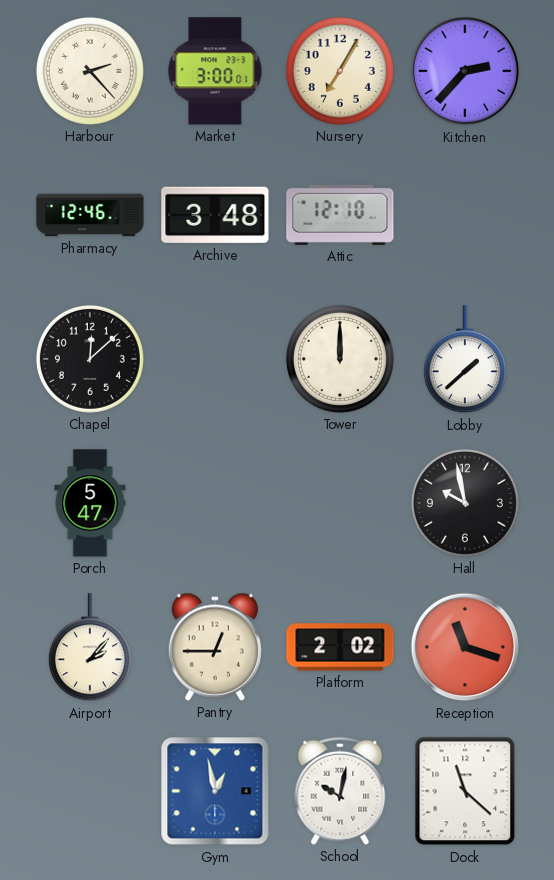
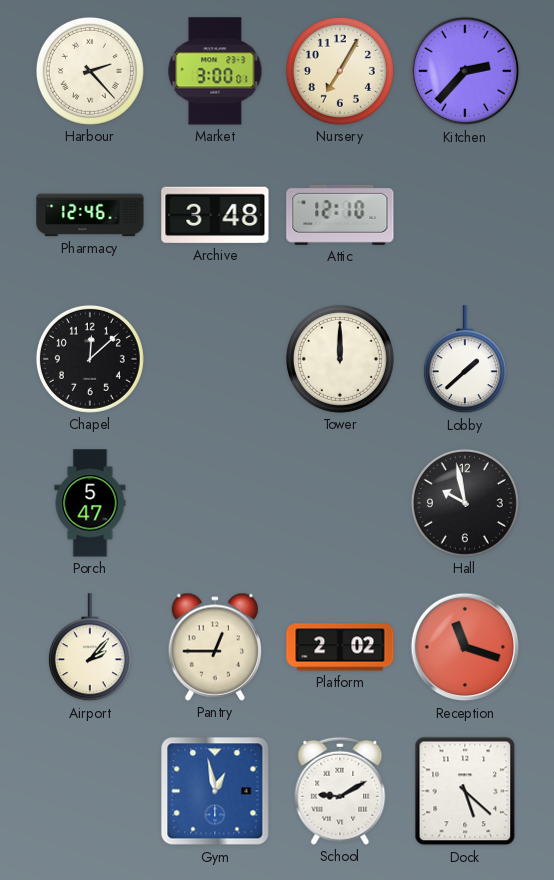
School: 10:02 -> 9:10 (340, 791)
Dock: 11:22 -> 5:22 (465, 791)
